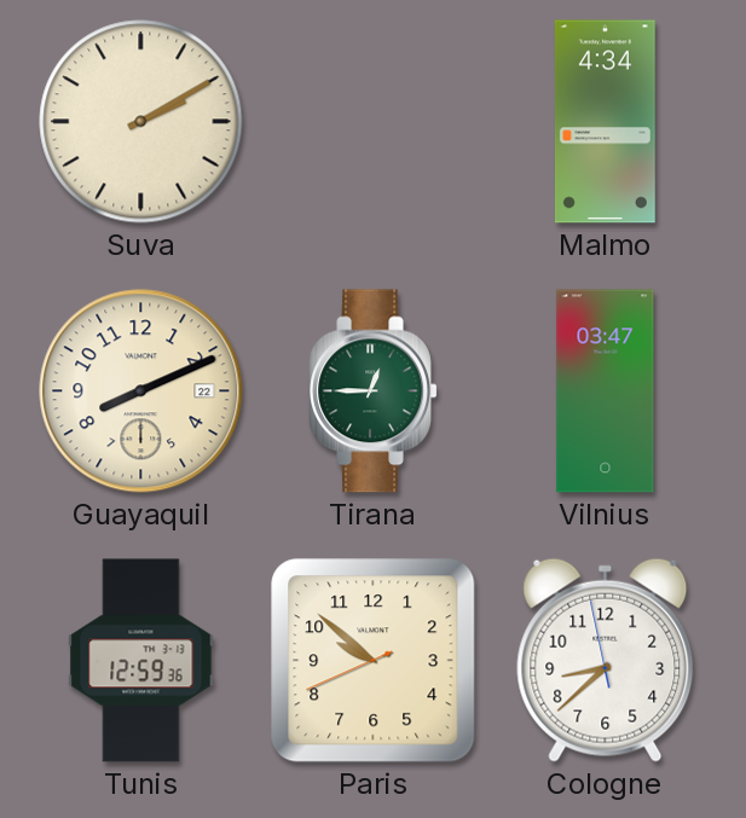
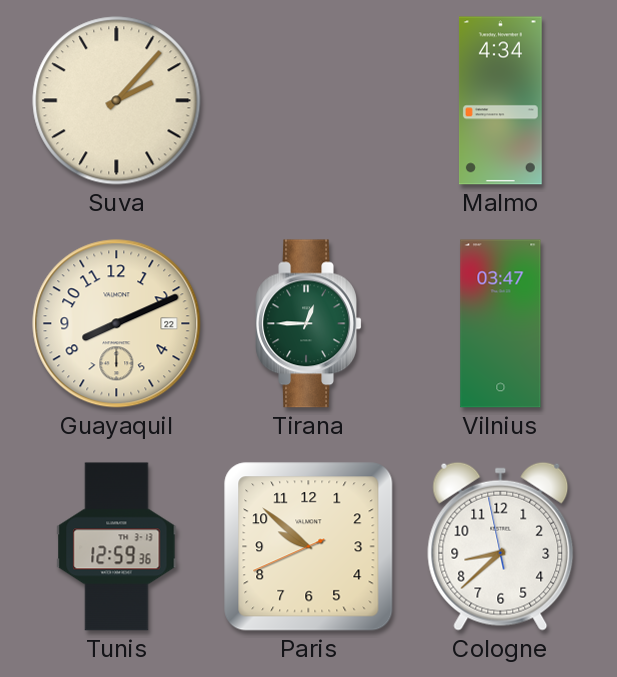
Suva: 2:10 -> 2:07 (117, 101)
